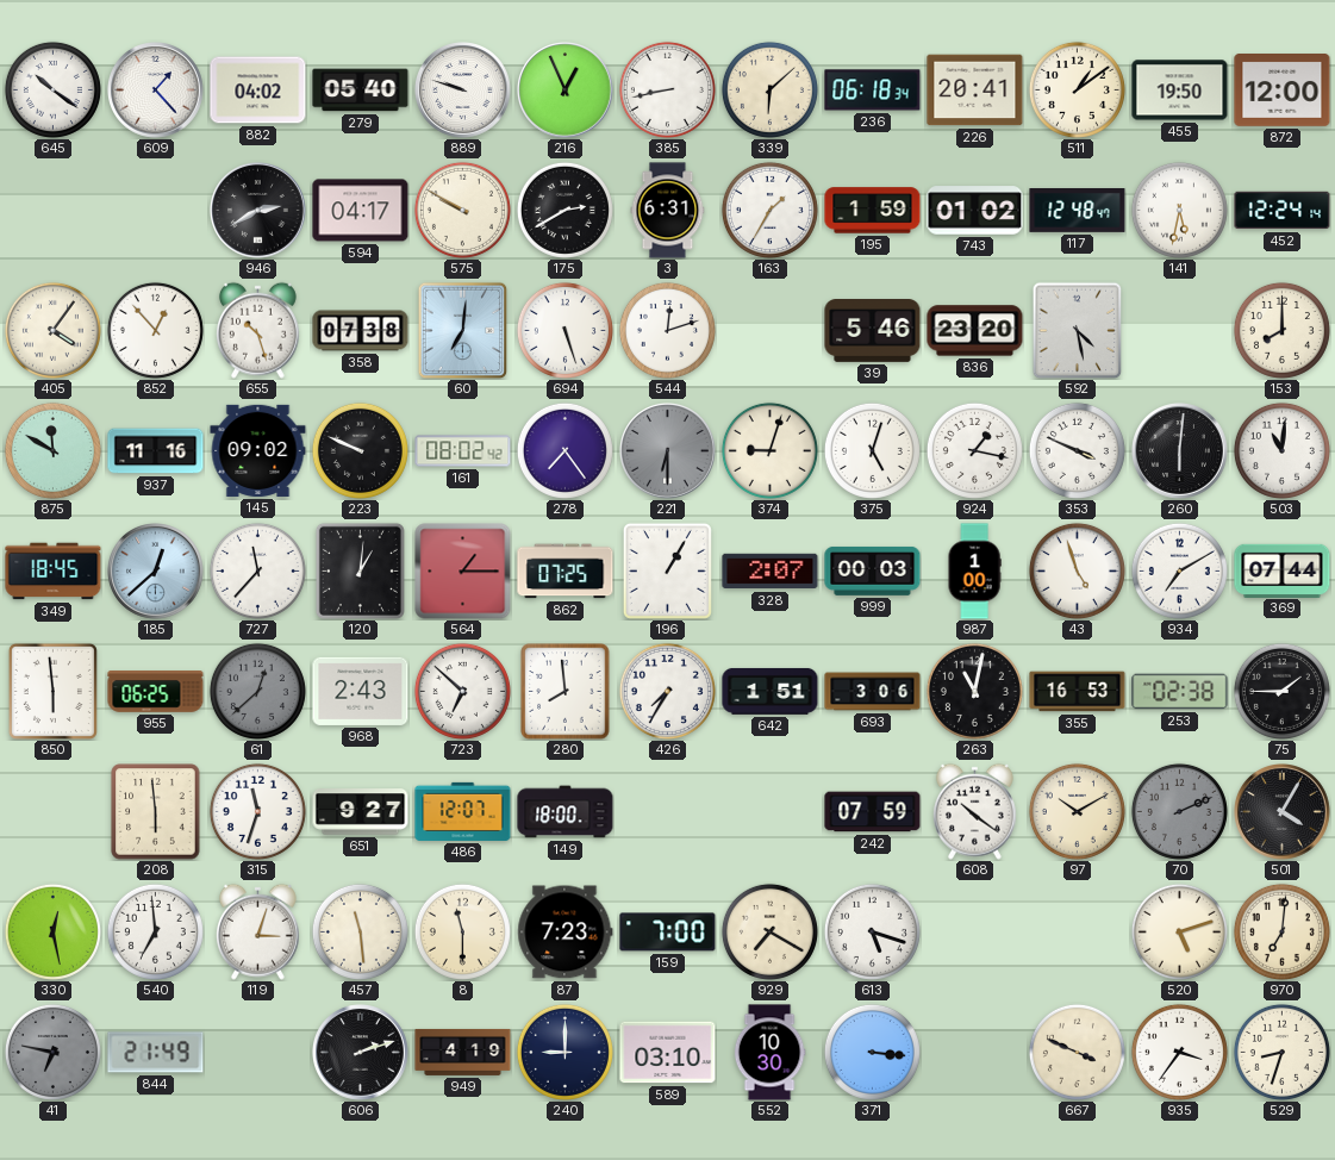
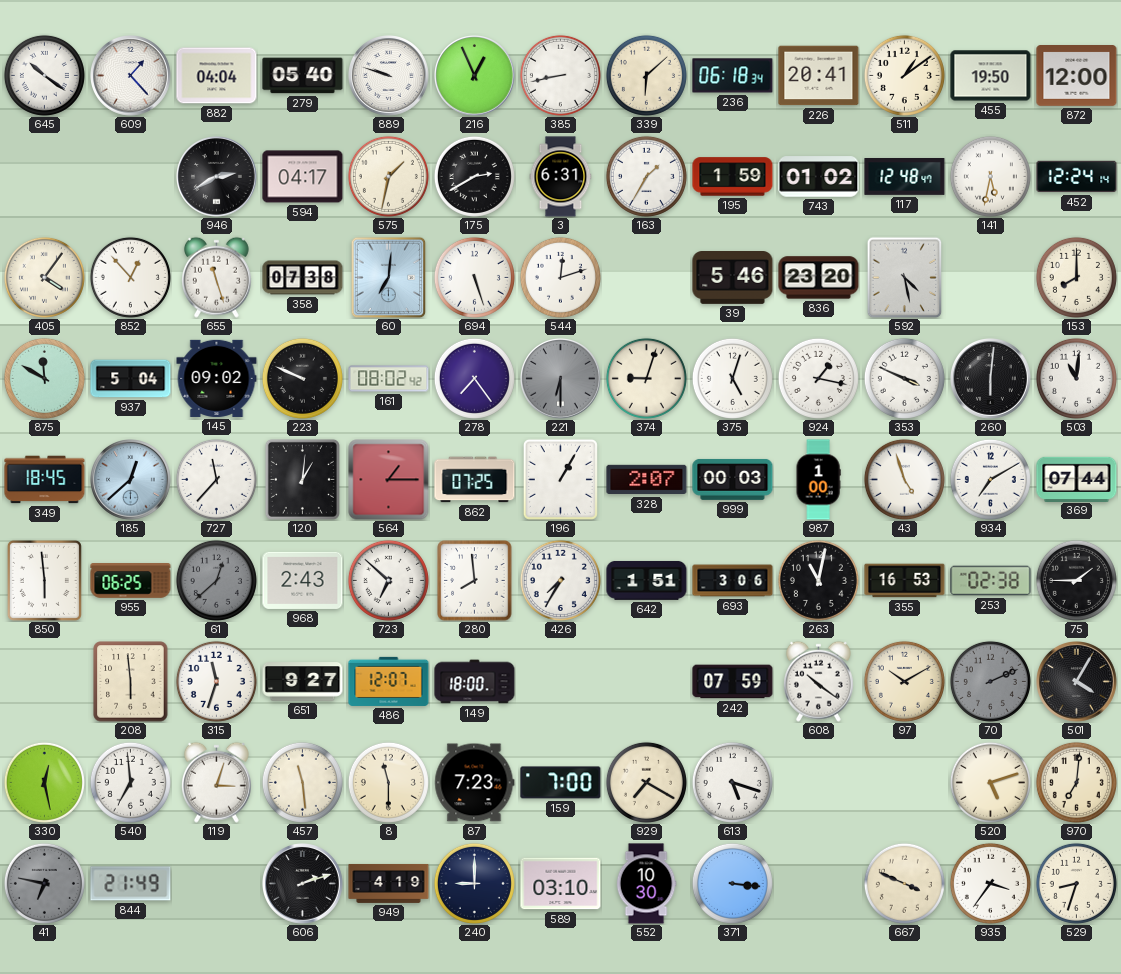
882: 04:02 -> 04:04 (217, 76)
575: 9:50 -> 1:32 (388, 176)
655: 10:27 -> 11:27 (216, 277)
937: 11:16 -> 5:04 (131, 379)
